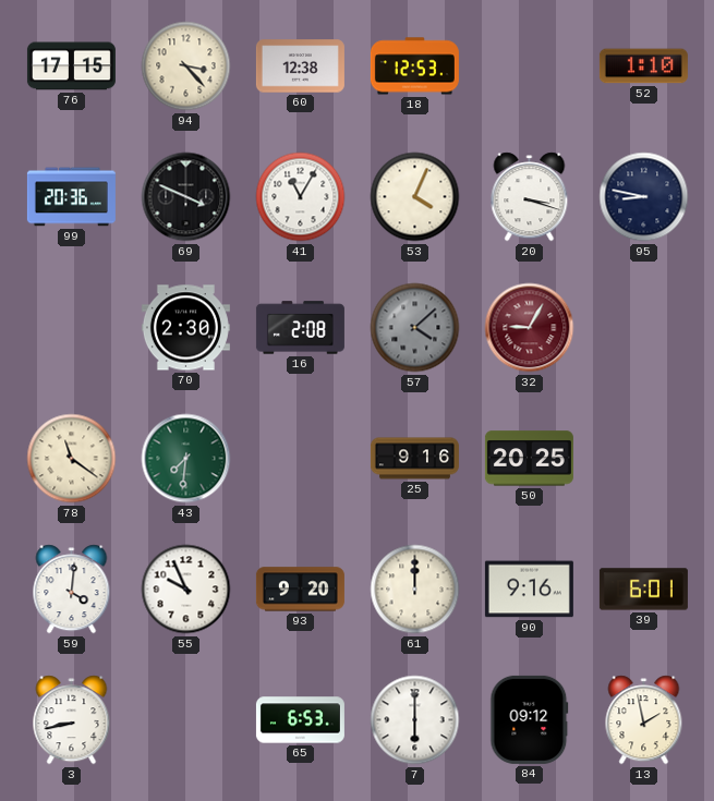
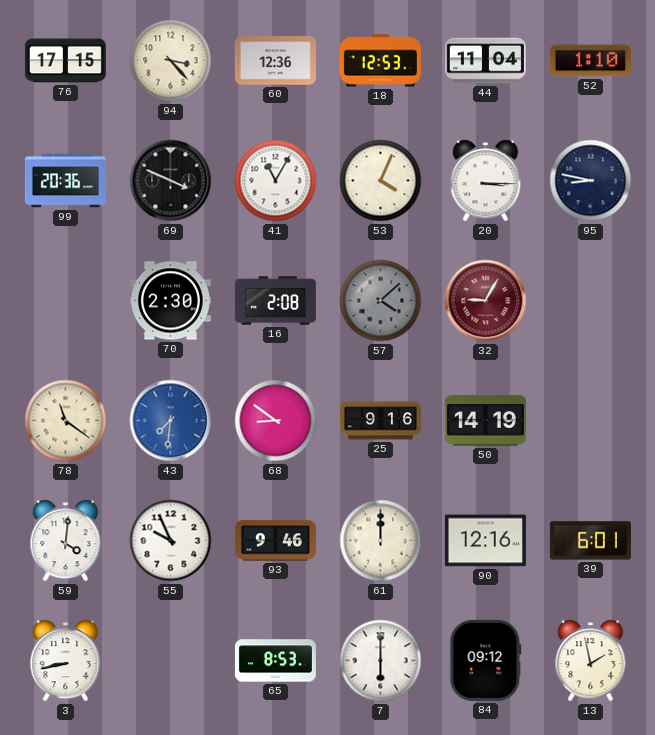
60: 12:38 -> 12:36 (275, 61)
44: none -> 11:04 (485, 61)
20: 3:18 -> 3:15 (486, 181)
43 dial: green -> blue (171, 421)
68: none -> 8:51 (276, 421)
50: 20:25 -> 14:19 (485, 421)
93: 9:20 -> 9:46 (275, 541)
90: 9:16 -> 12:16 (485, 541)
65: 6:53 -> 8:53 (275, 661)
